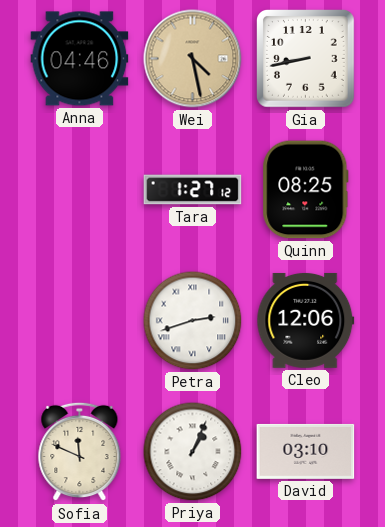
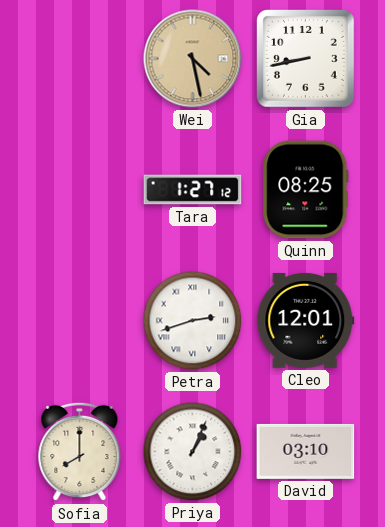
Anna: 04:46 -> none (80, 59)
Cleo: 12:06 -> 12:01 (306, 320)
Sofia: 11:49 -> 8:00 (80, 452)
